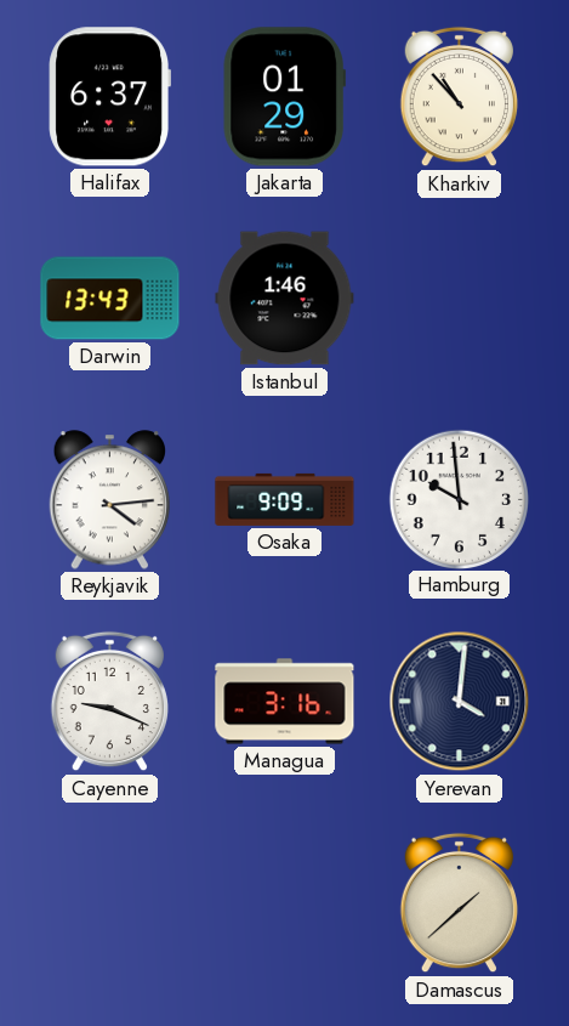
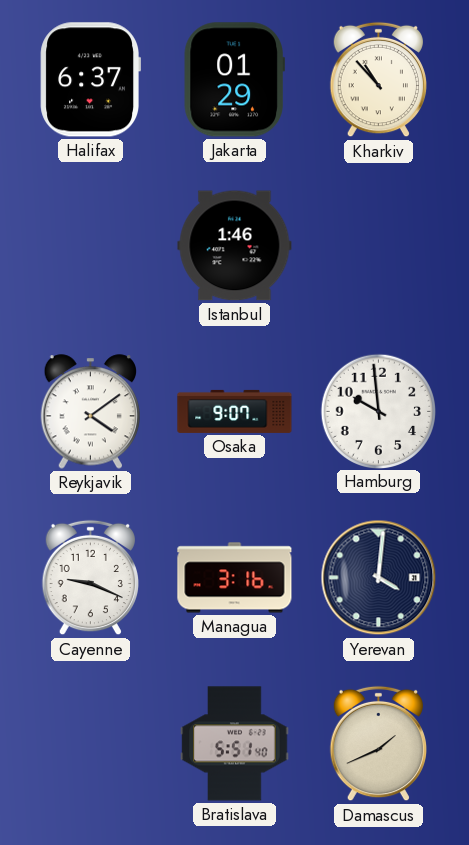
Darwin: 13:43 -> none (110, 299)
Reykjavik: 4:14 -> 4:09 (91, 412)
Osaka: 9:09 -> 9:07 (235, 411)
Bratislava: none -> 5:51 (235, 744)
Damascus: 1:38 -> 1:41 (378, 744)
